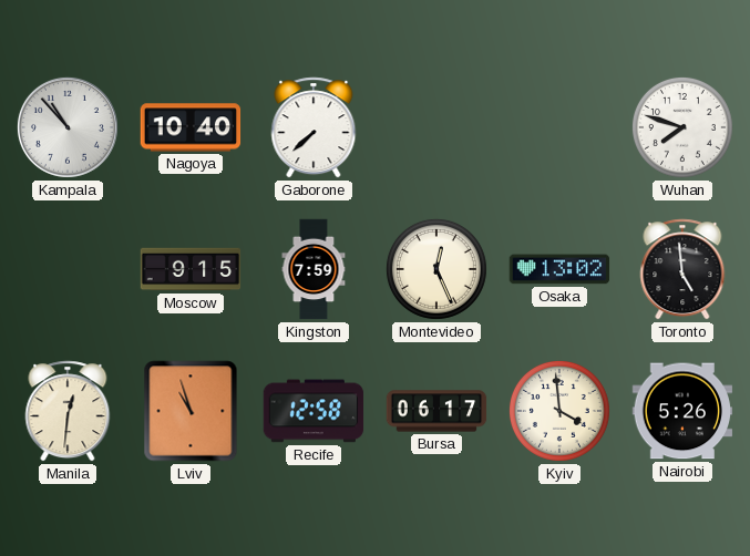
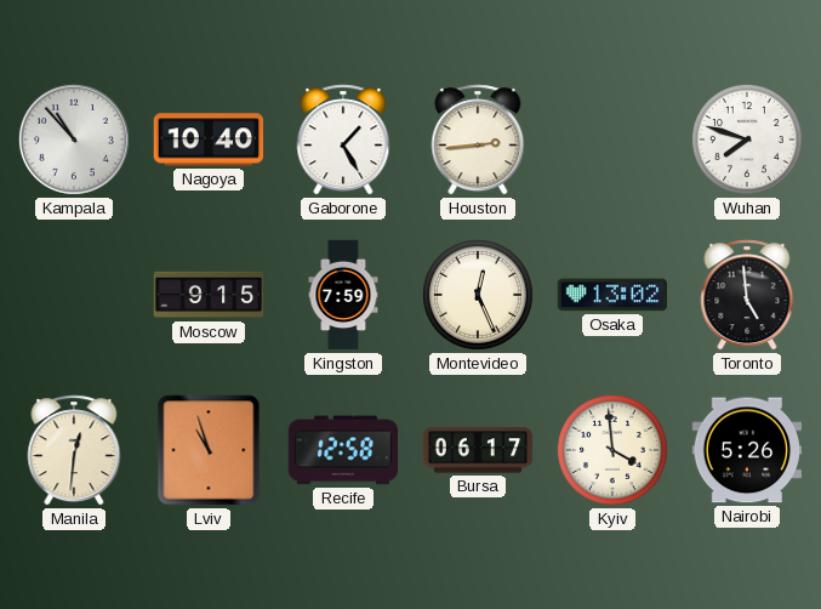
Gaborone: 7:38 -> 1:25 (343, 140)
Houston: none -> 2:44 (478, 140)
